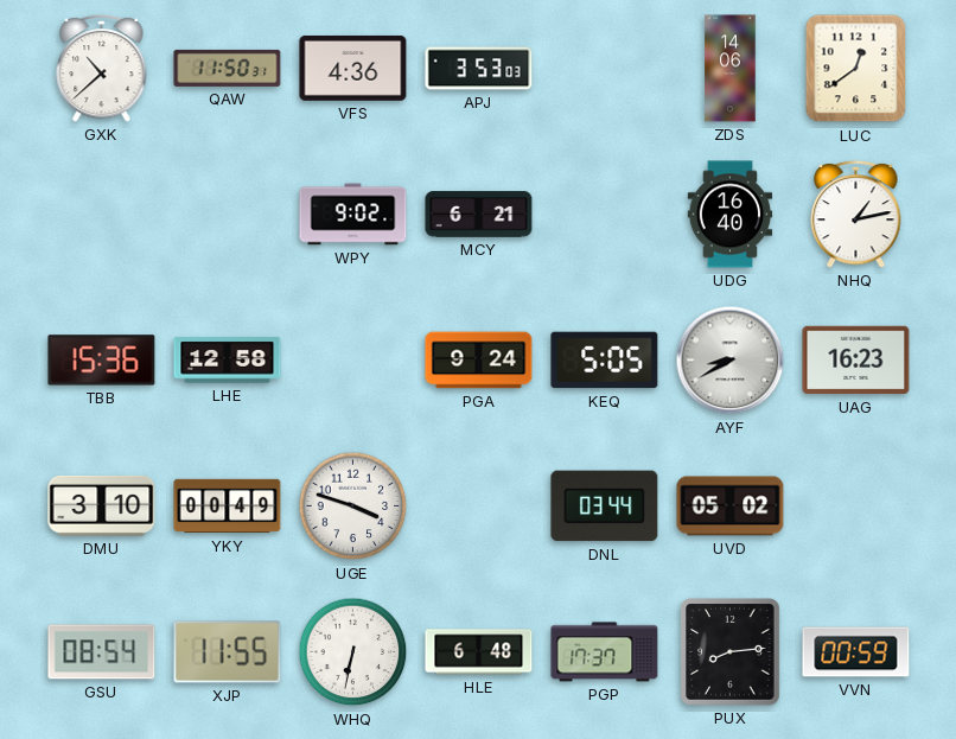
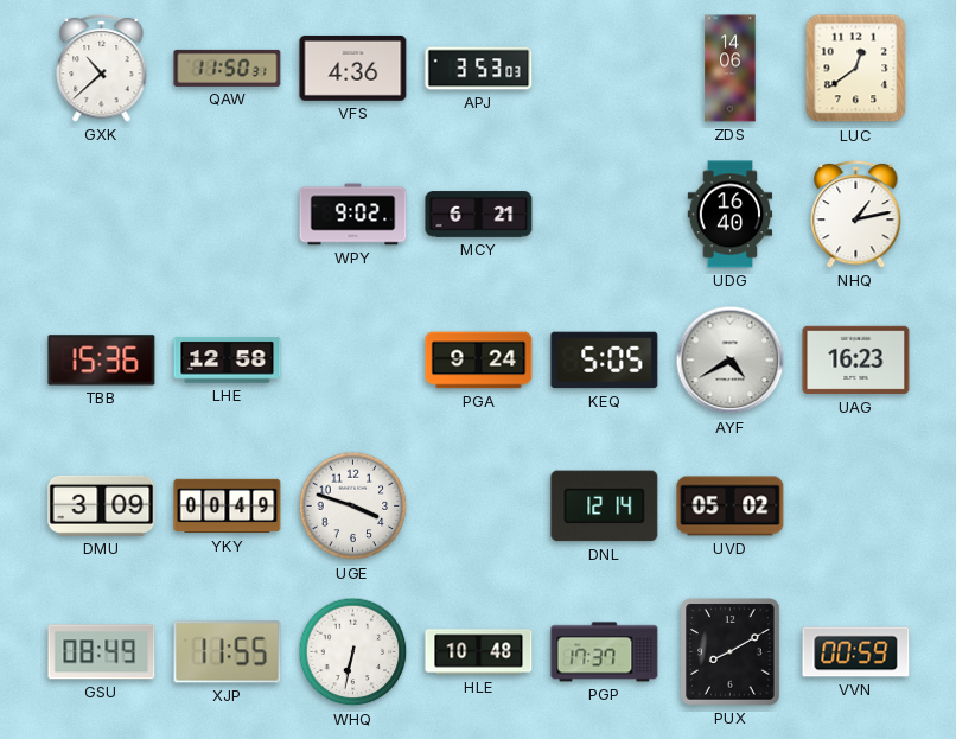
AYF: 8:40 -> 4:40 (731, 361)
DMU: 3:10 -> 3:09 (102, 505)
DNL: 03:44 -> 12:14 (605, 507)
GSU: 08:54 -> 08:49 (102, 652)
HLE: 6:48 -> 10:48 (479, 652)
PUX: 8:14 -> 8:10 (731, 652)
